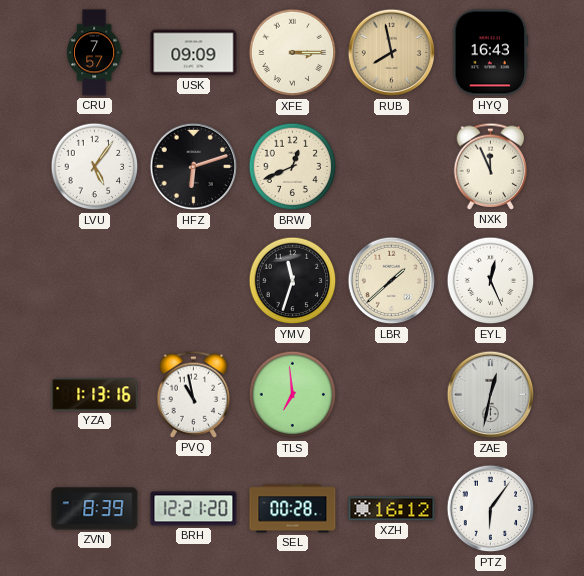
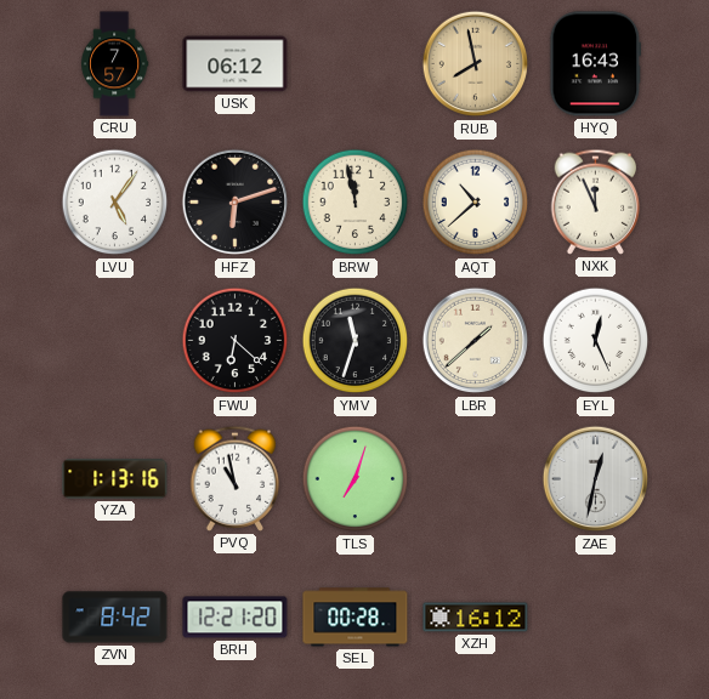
USK: 09:09 -> 06:12 (236, 64)
XFE: 3:15 -> none (293, 53)
BRW: 12:41 -> 11:58 (356, 203)
AQT: none -> 10:38 (476, 203)
FWU: none -> 6:22 (236, 341)
TLS: 6:59 -> 7:03 (356, 479)
ZVN: 8:39 -> 8:42 (115, 618)
PTZ: 6:06 -> none (491, 509)
